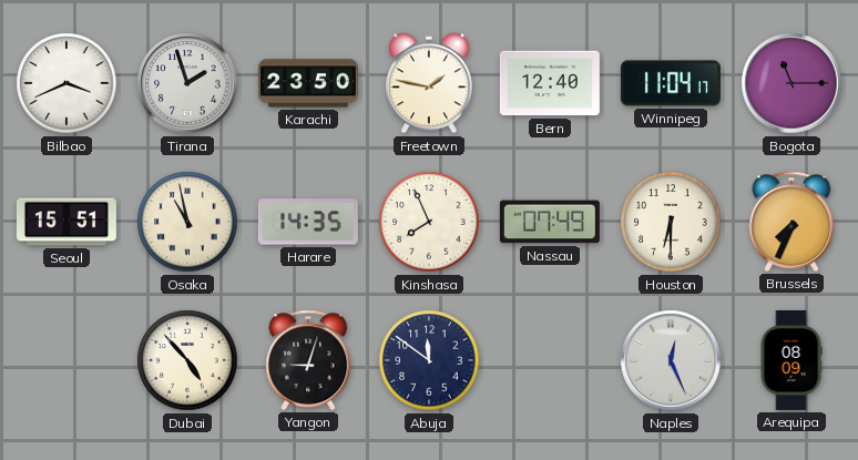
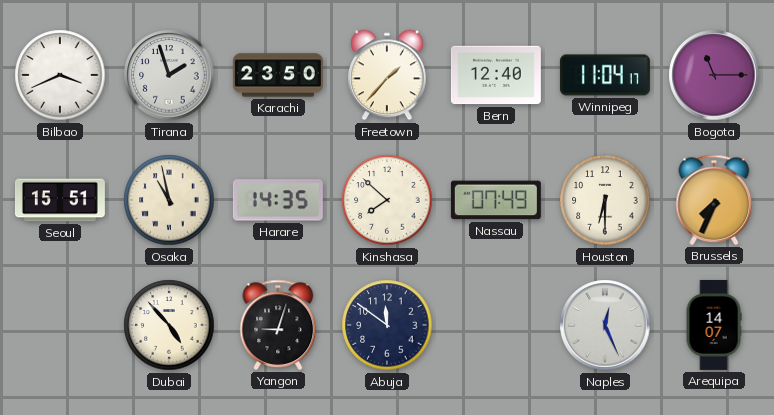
Freetown: 1:47 -> 1:37 (387, 75)
Kinshasa: 7:56 -> 7:52 (387, 200)
Arequipa: 08:09 -> 14:07 (714, 325)
